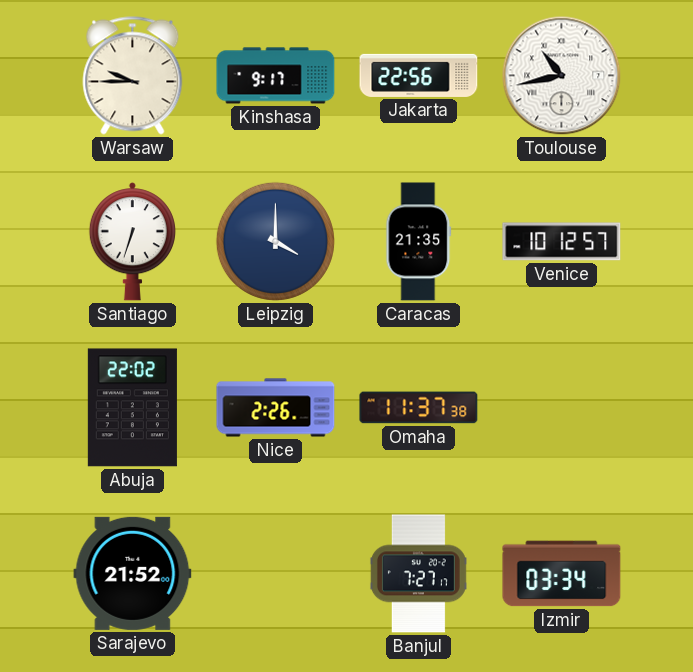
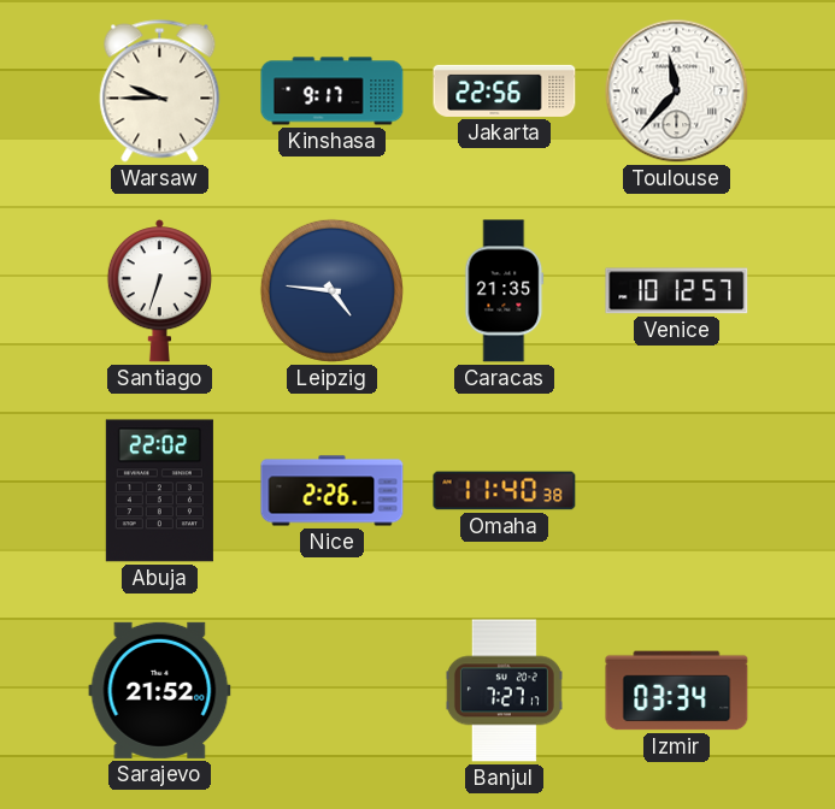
Toulouse: 10:43 -> 11:37 (677, 91)
Leipzig: 4:00 -> 4:46 (331, 290)
Omaha: 11:37 -> 11:40 (505, 491)
